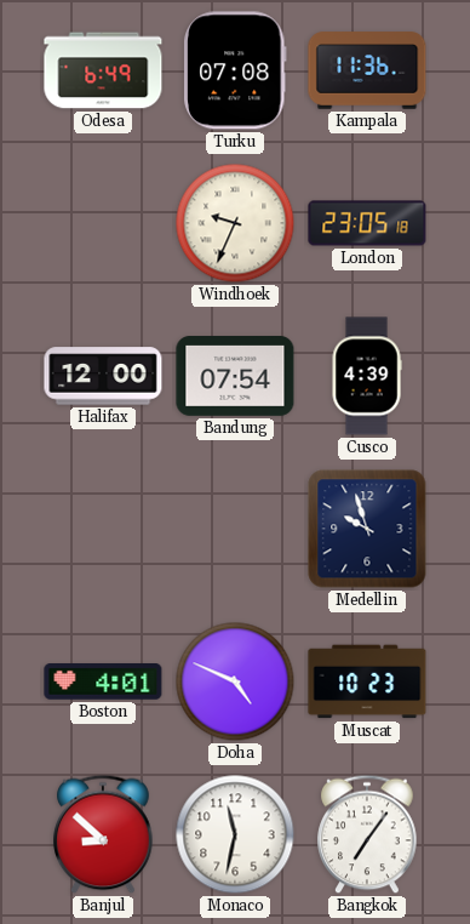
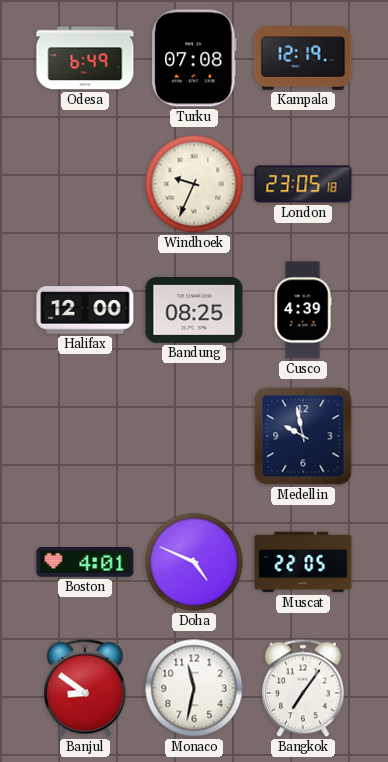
Kampala: 11:36 -> 12:19 (303, 58)
Bandung: 07:54 -> 08:25 (194, 311)
Medellin: 9:57 -> 9:58 (303, 436)
Muscat: 10:23 -> 22:05 (303, 562)
Banjul: 8:52 -> 8:51 (85, 688)
